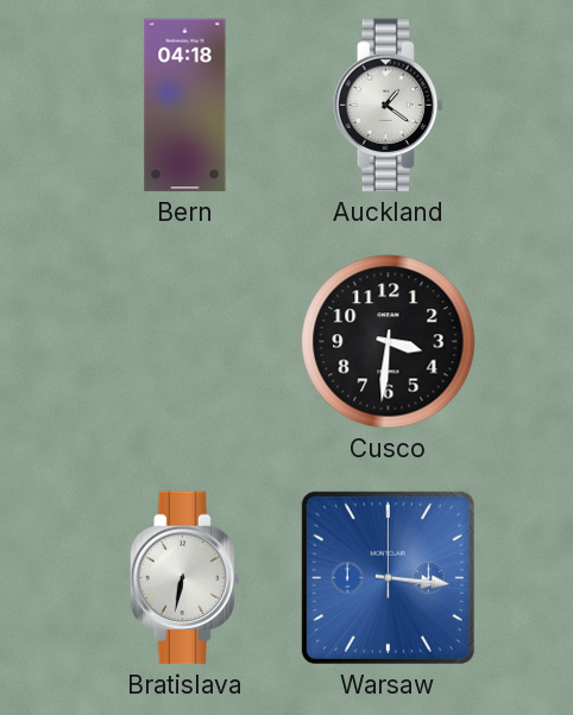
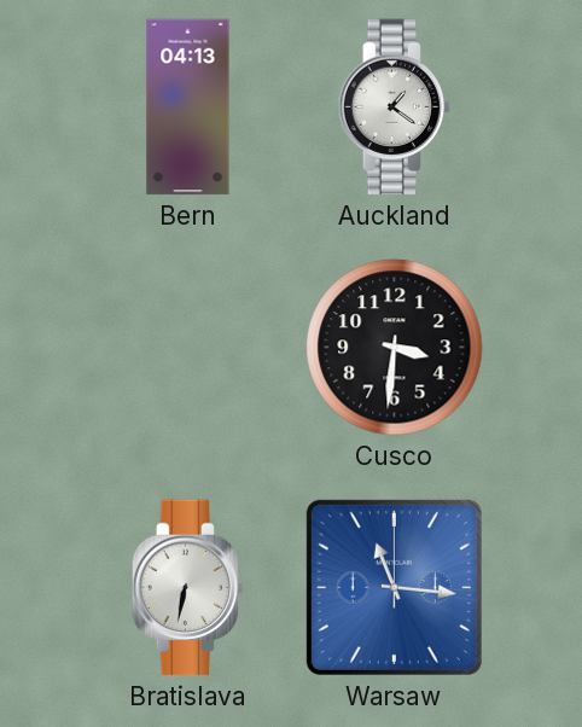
Bern: 04:18 -> 04:13 (188, 107)
Warsaw: 3:16 -> 11:16 (394, 587)
